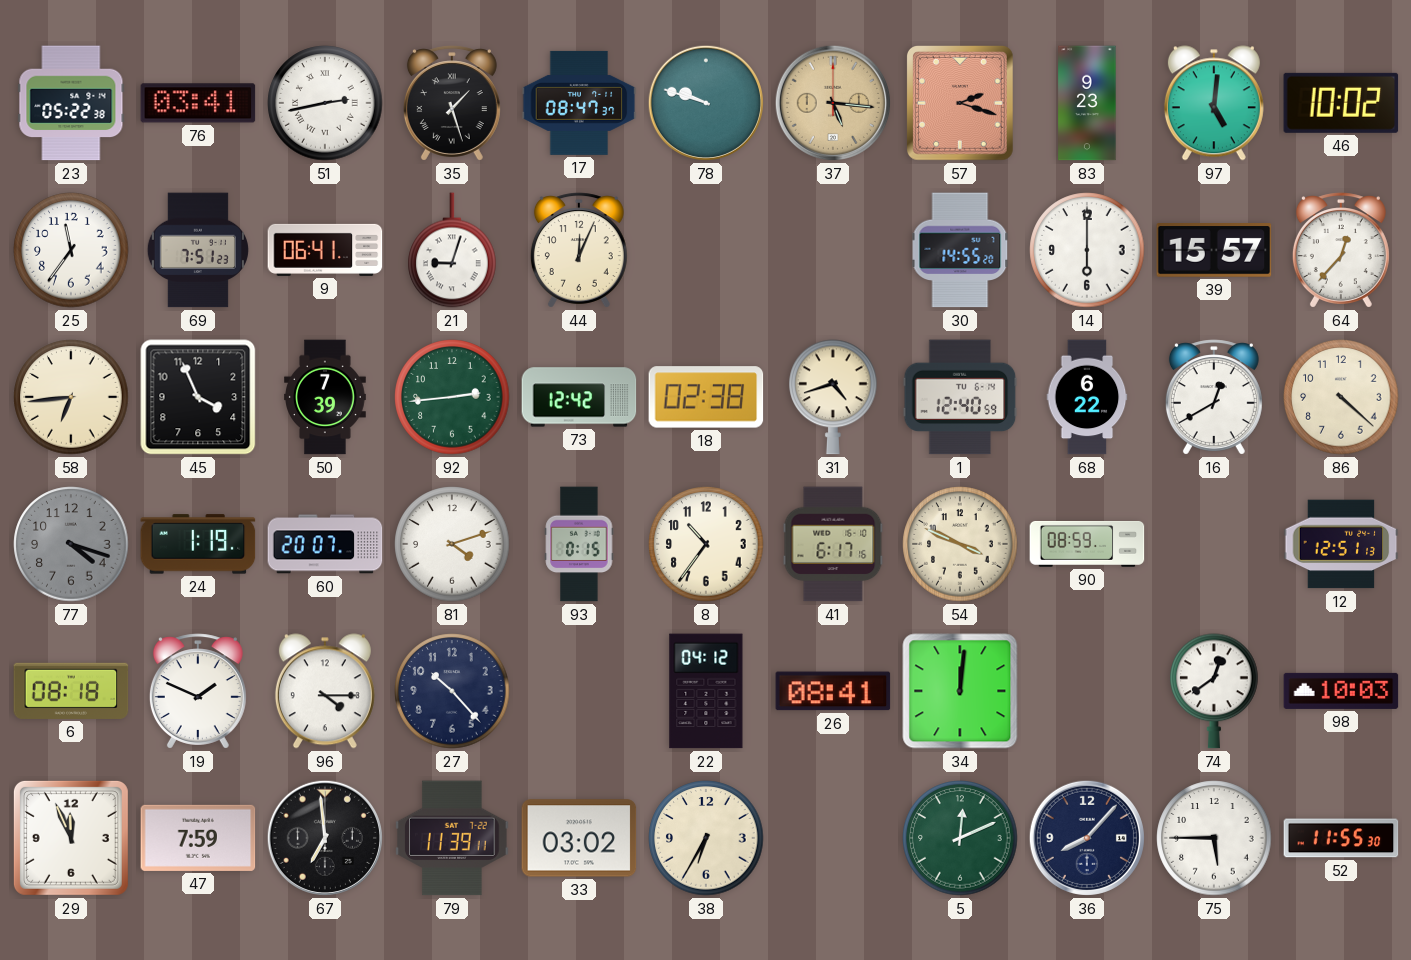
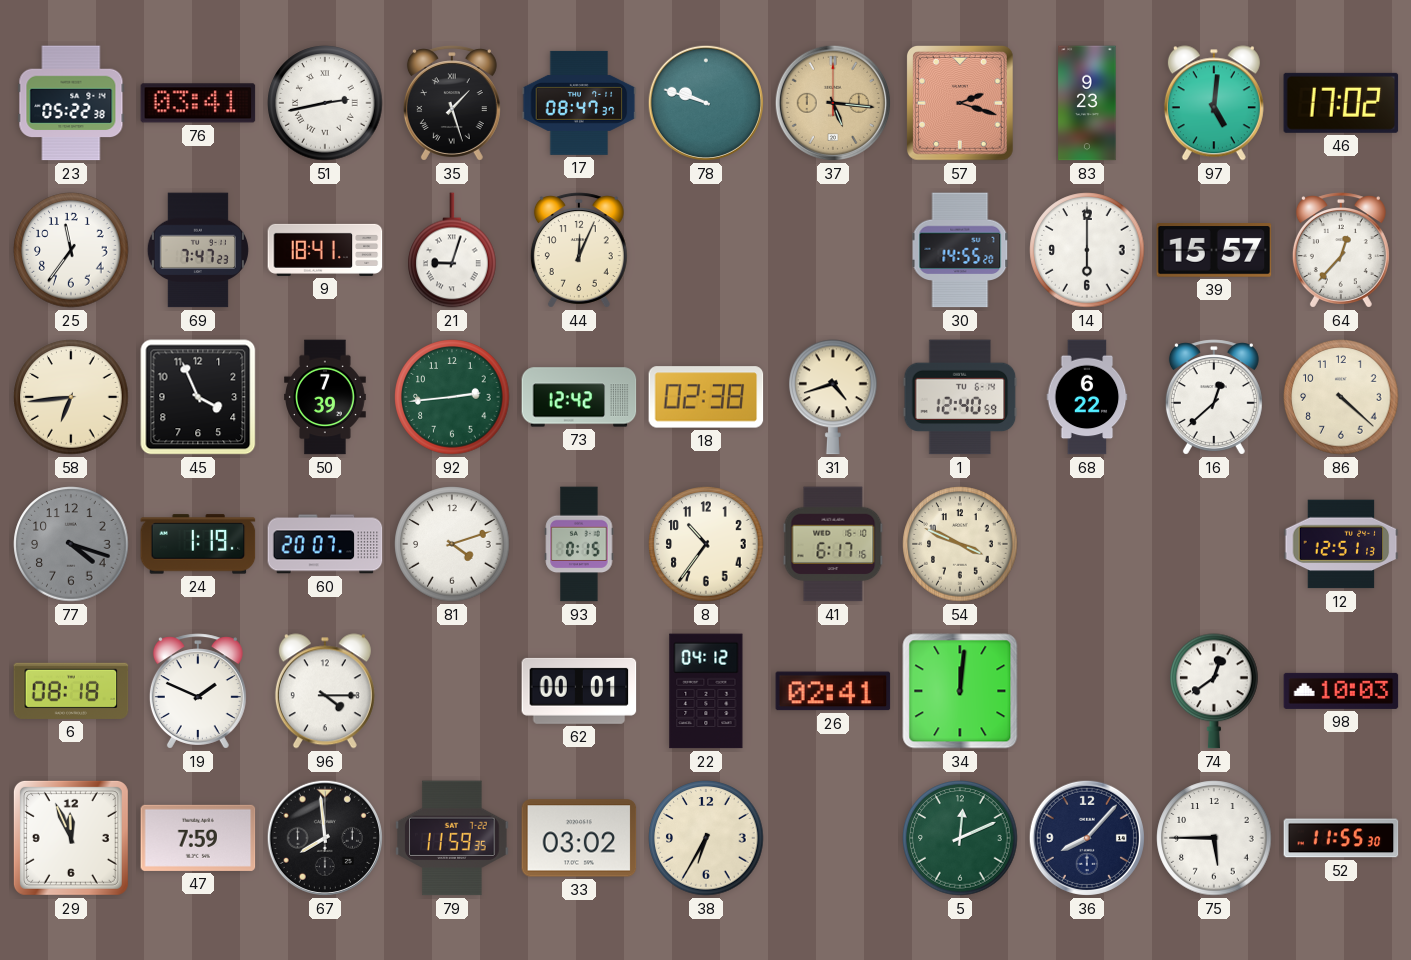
46: 10:02 -> 17:02 (1341, 103)
69: 7:51 -> 7:47 (198, 250)
9: 06:41 -> 18:41 (325, 250)
16: 12:40 -> 12:38 (1214, 397)
90: 08:59 -> none (1087, 544)
27: 10:23 -> none (452, 691)
62: none -> 00:01 (579, 691)
26: 08:41 -> 02:41 (833, 691)
67: 6:59 -> 7:59 (325, 838)
79: 11:39 -> 11:59 (452, 838)
